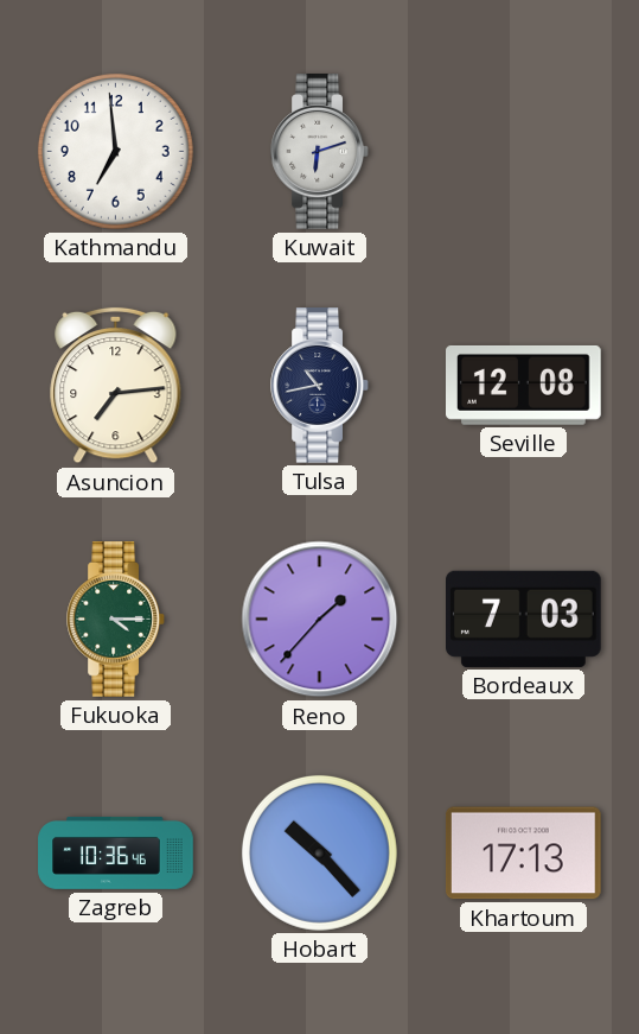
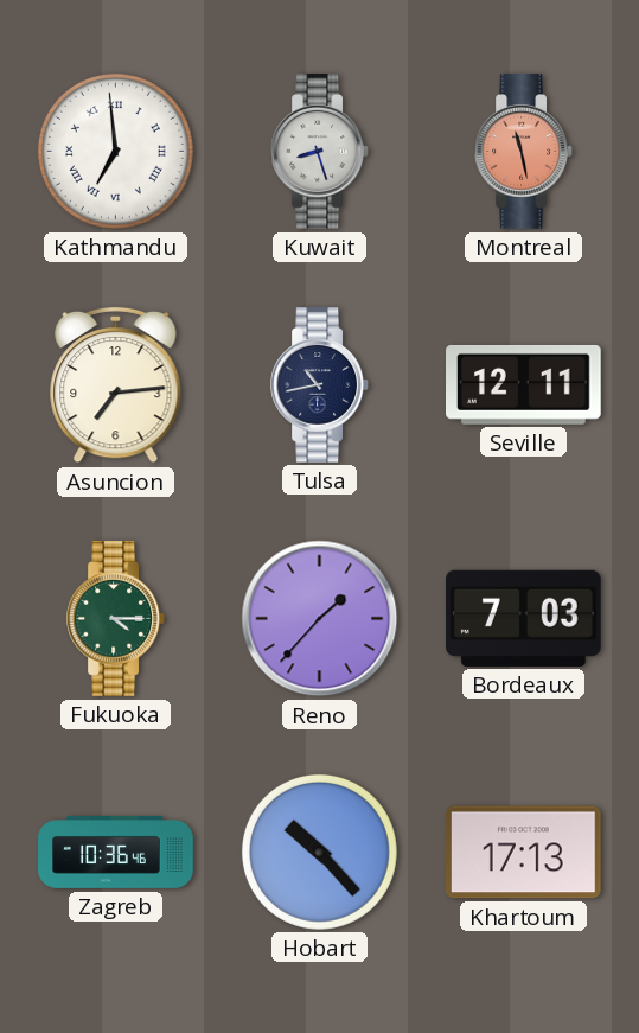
Kathmandu numerals: Arabic -> Roman (115, 151)
Kuwait: 6:12 -> 8:27 (319, 152)
Montreal: none -> 11:28 (523, 152)
Seville: 12:08 -> 12:11 (524, 384)
